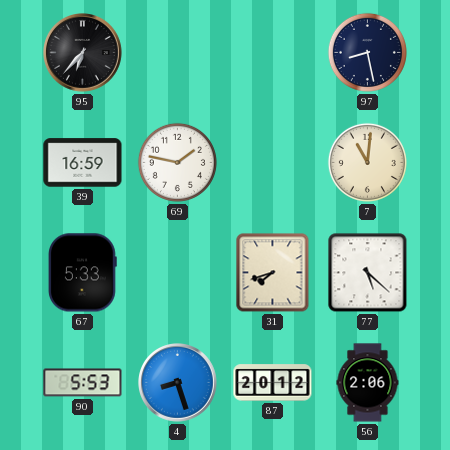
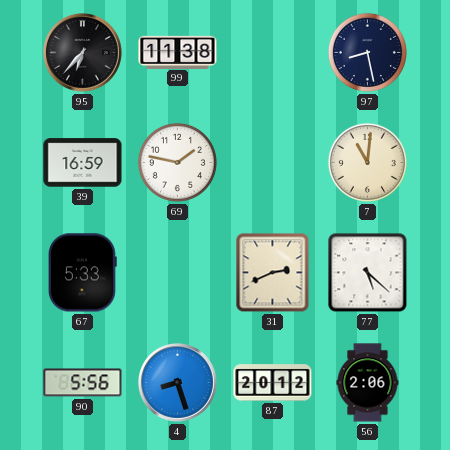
99: none -> 11:38 (178, 52)
31: 7:42 -> 2:41 (273, 273)
90: 5:53 -> 5:56 (83, 383)
